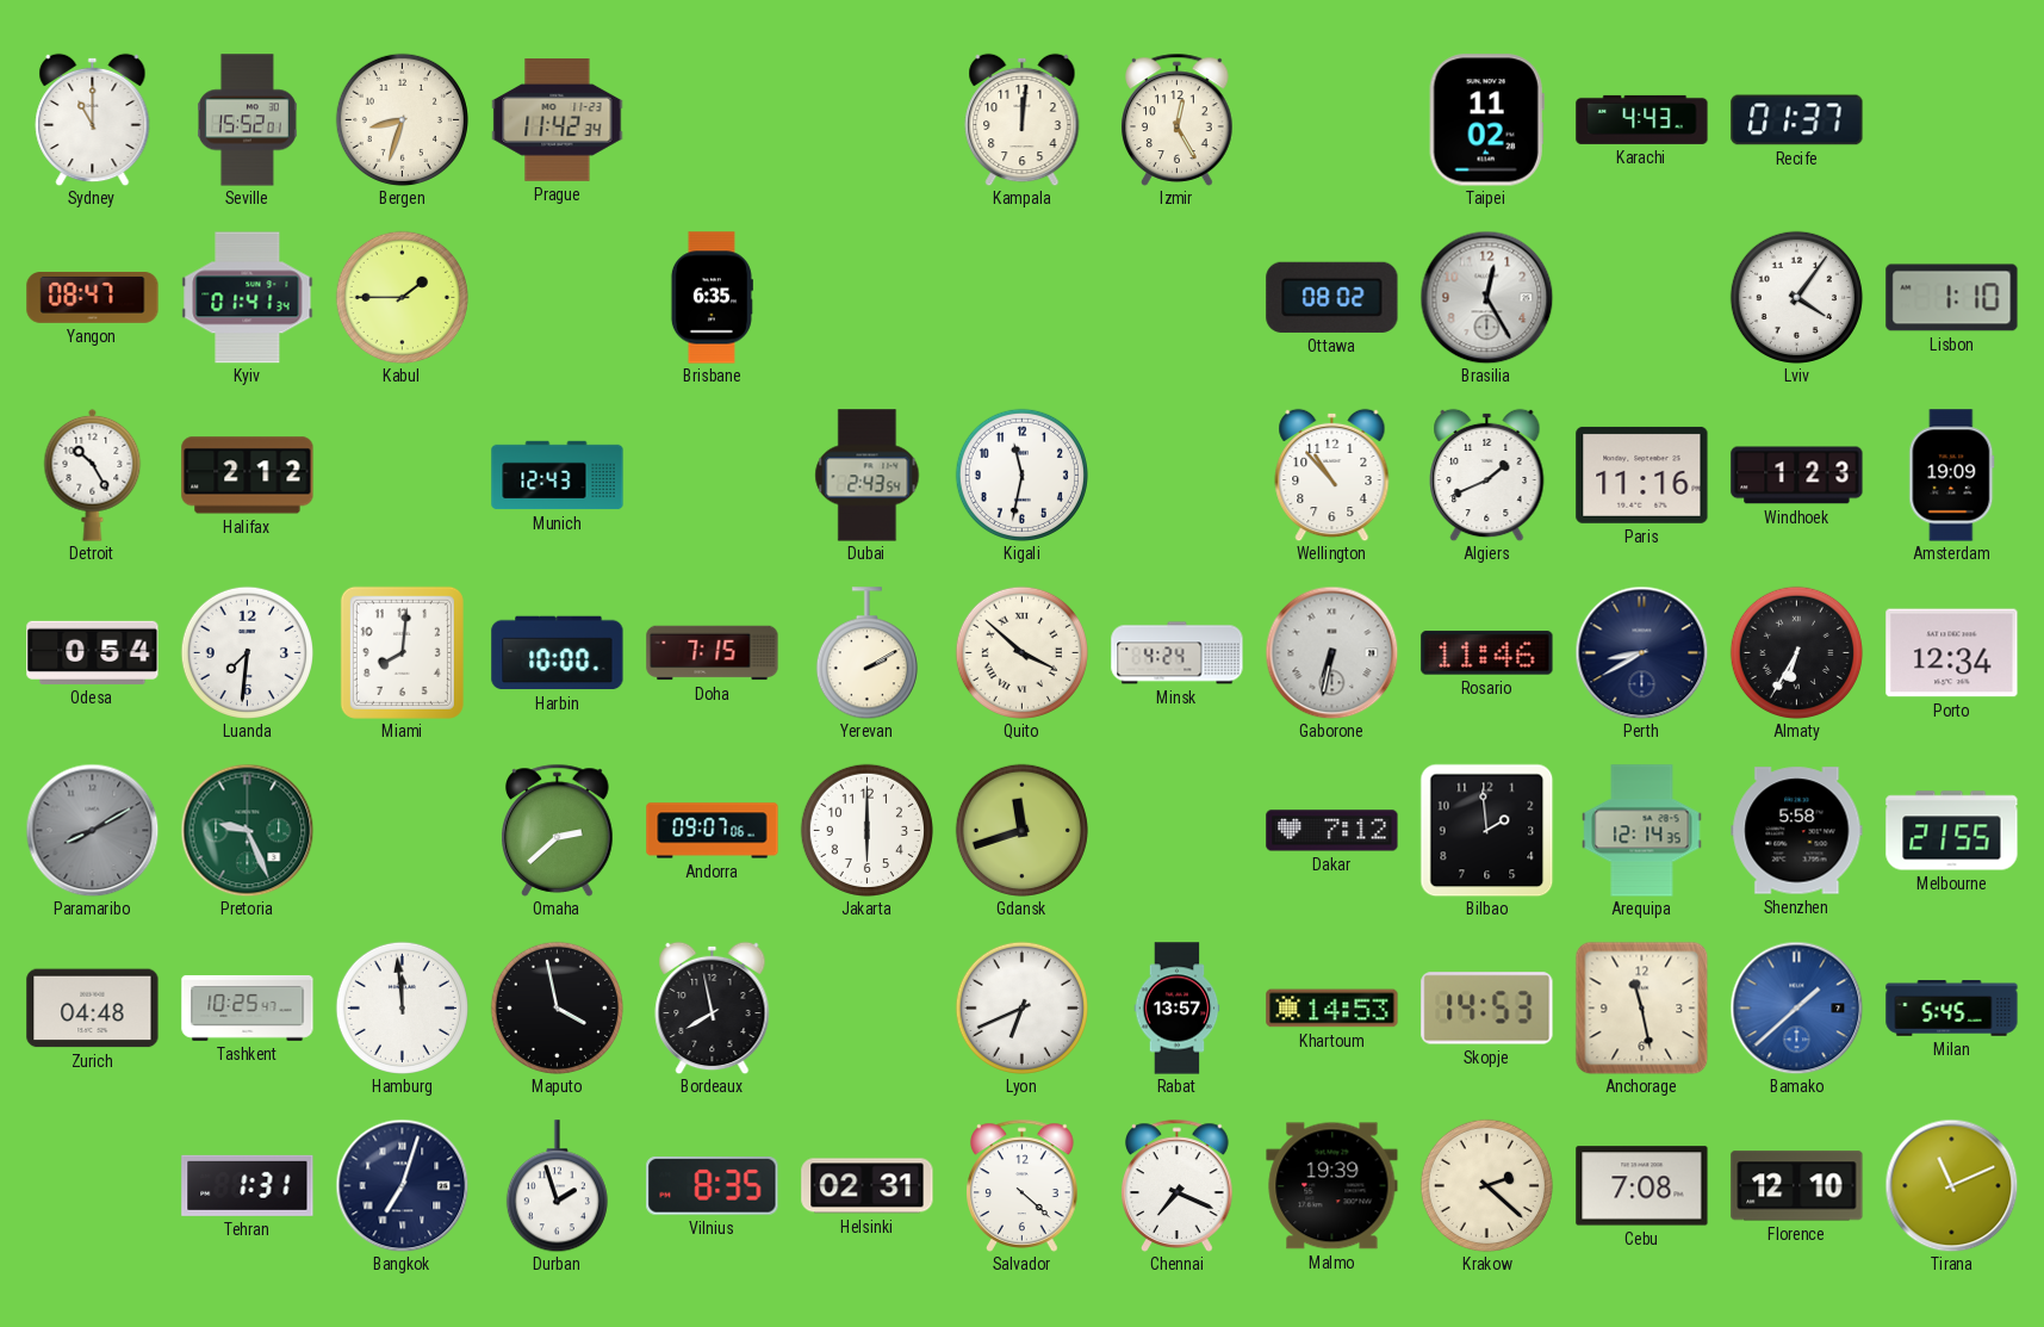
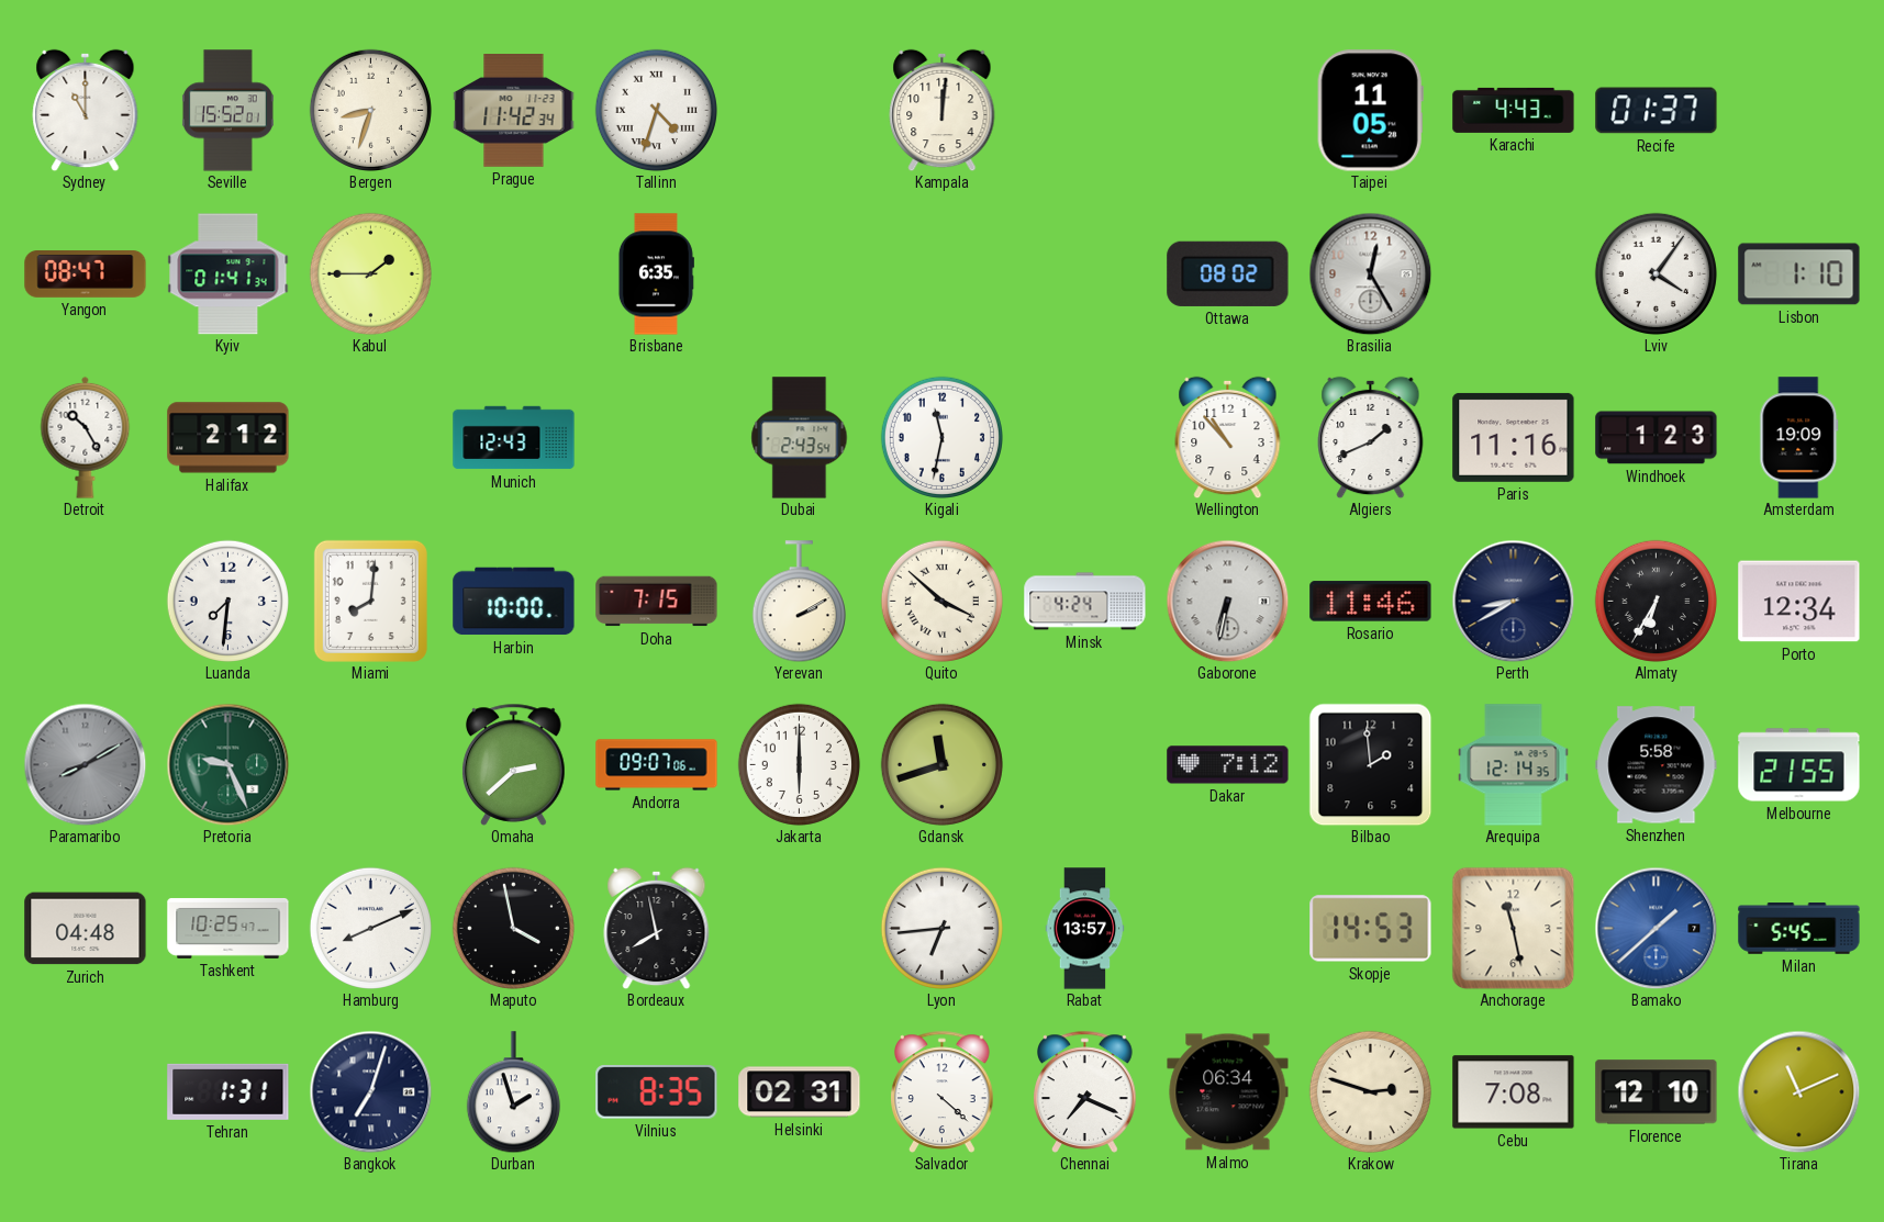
Tallinn: none -> 4:33 (656, 110)
Izmir: 12:25 -> none (1178, 119)
Taipei: 11:02 -> 11:05 (1370, 111)
Odesa: 0:54 -> none (93, 652)
Hamburg: 11:59 -> 8:11 (370, 928)
Lyon: 6:41 -> 6:44 (941, 928)
Khartoum: 14:53 -> none (1332, 1009)
Malmo: 19:39 -> 06:34 (1228, 1092)
Krakow: 2:22 -> 2:48 (1370, 1091)
